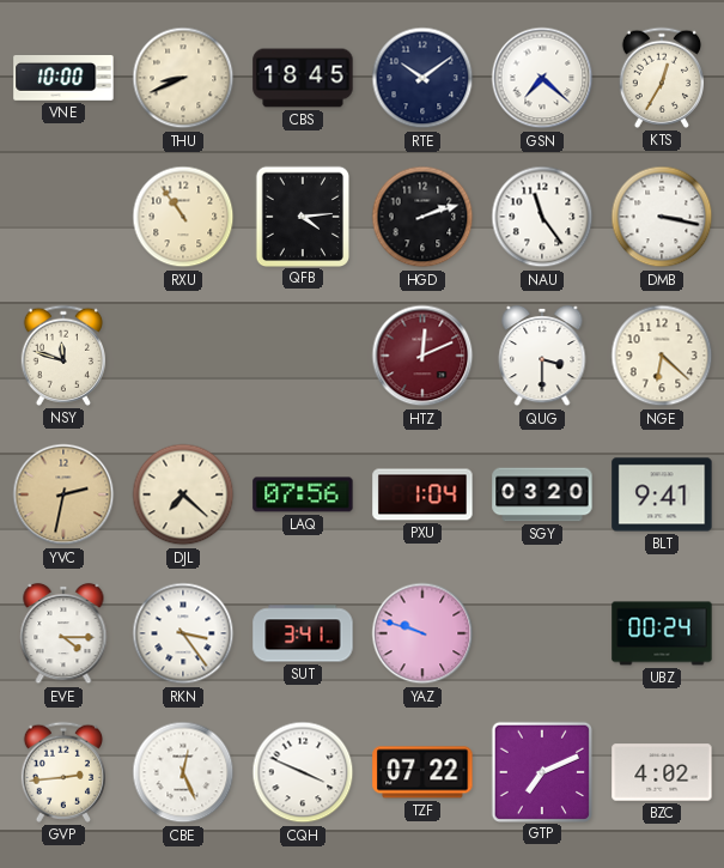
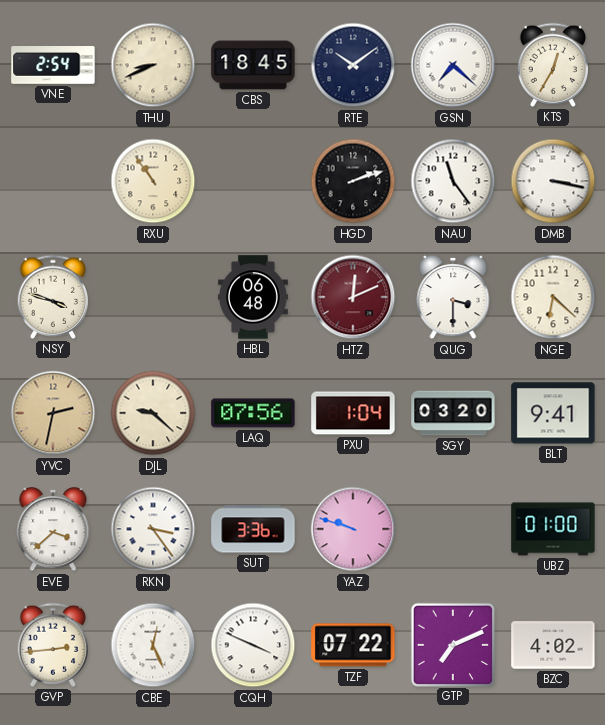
VNE: 10:00 -> 2:54 (53, 66)
QFB: 4:14 -> none (302, 216)
NSY: 11:48 -> 3:48 (52, 297)
HBL: none -> 06:48 (253, 297)
DJL: 7:22 -> 9:22 (153, 413)
EVE: 4:15 -> 3:38 (53, 529)
SUT: 3:41 -> 3:36 (253, 529)
UBZ: 00:24 -> 01:00 (553, 529)
